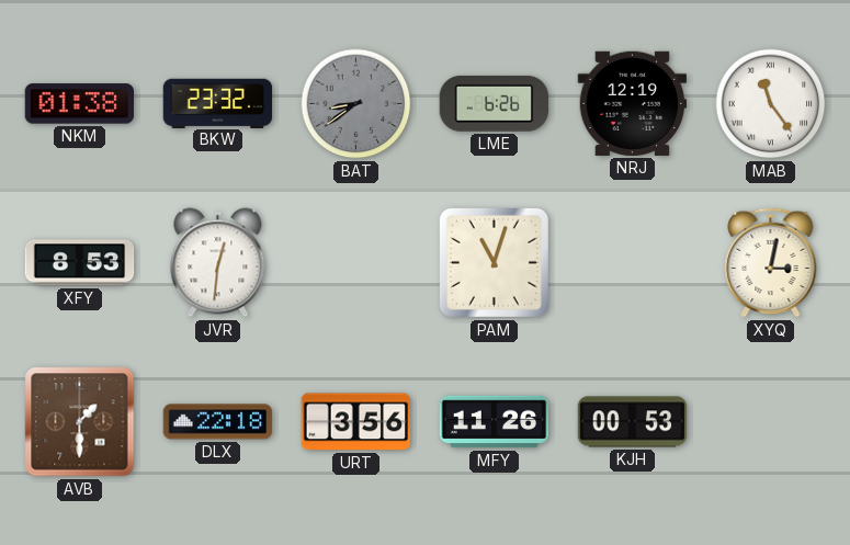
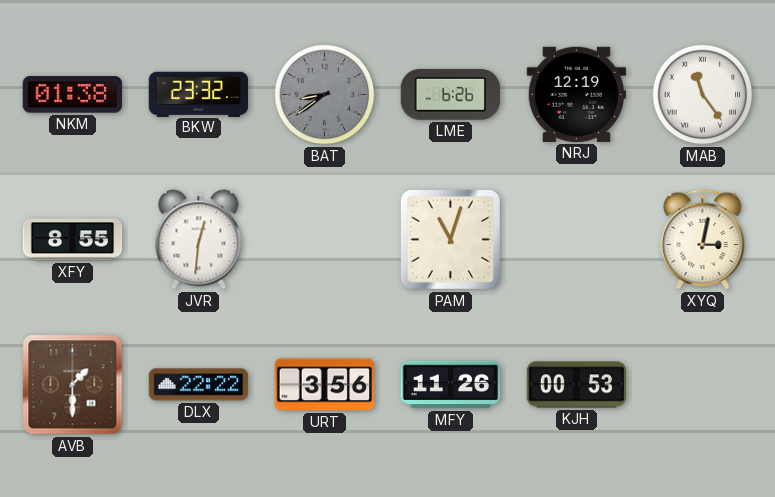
XFY: 8:53 -> 8:55 (73, 240)
DLX: 22:18 -> 22:22 (199, 385)
